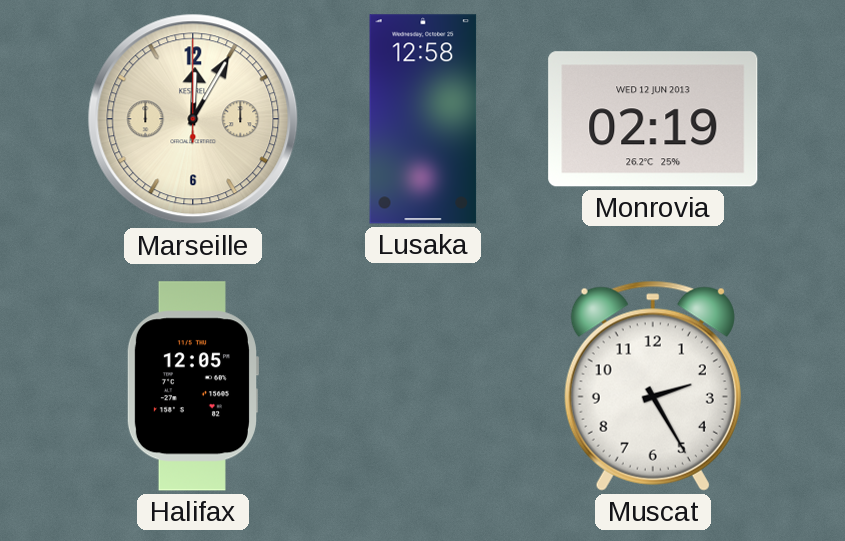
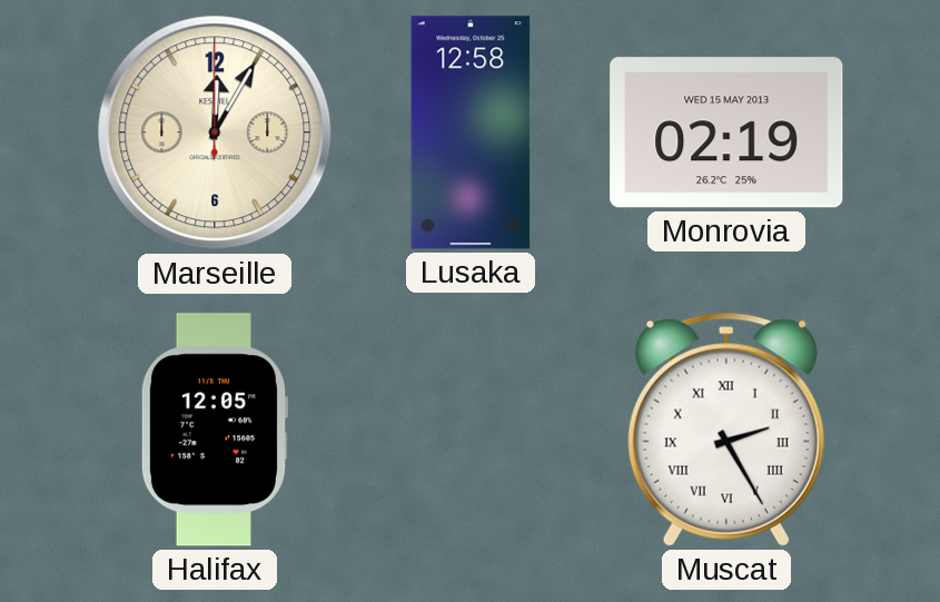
Monrovia date: WED 12 JUN 2013 -> WED 15 MAY 2013 (726, 132)
Muscat numerals: Arabic -> Roman (726, 430)
